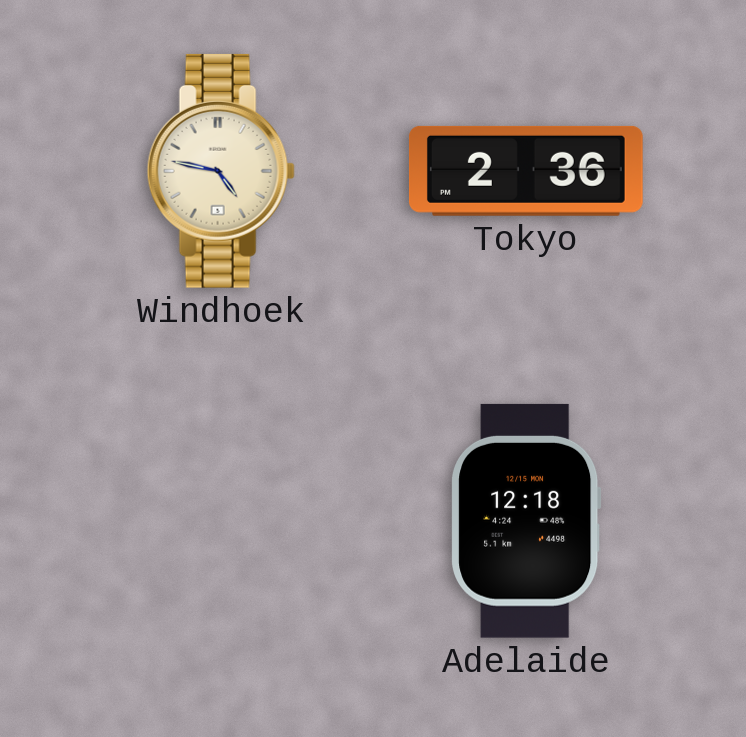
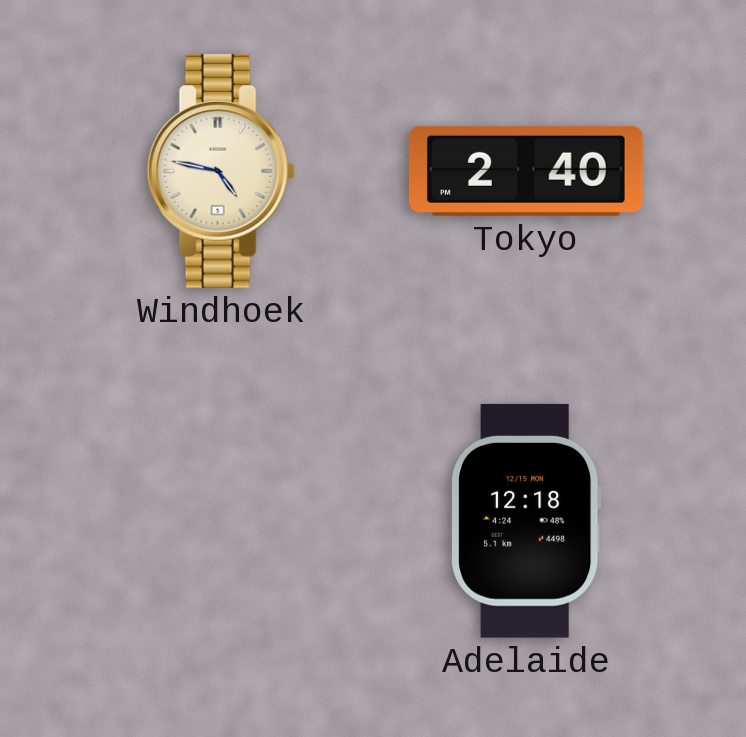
Tokyo: 2:36 -> 2:40 (526, 171)
